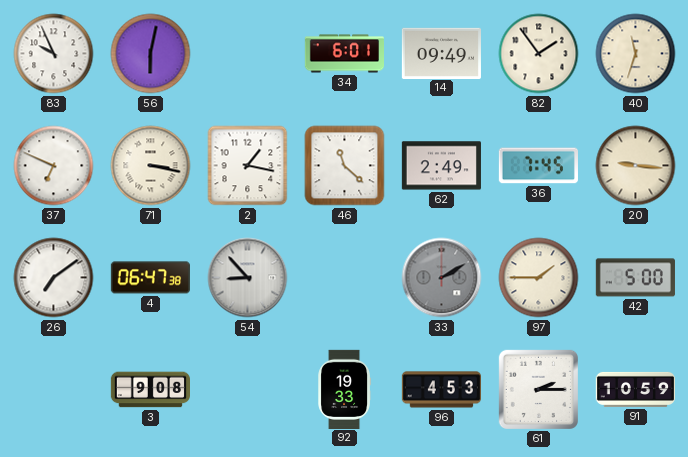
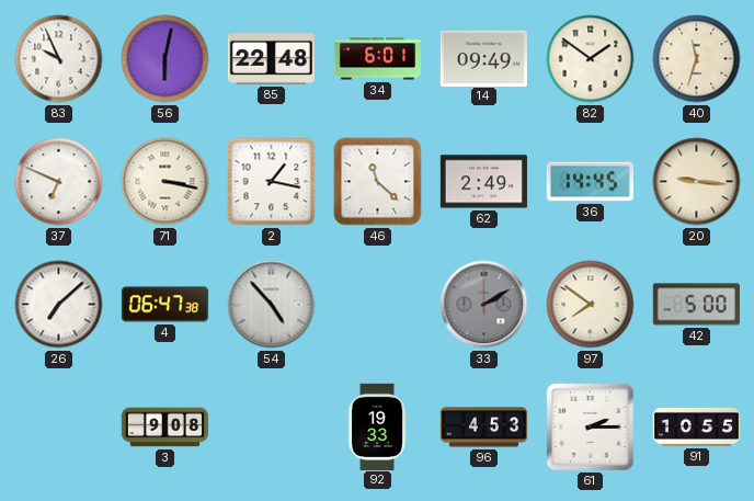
85: none -> 22:48 (271, 59)
82: 1:54 -> 1:51 (591, 59)
36: 7:45 -> 14:45 (590, 182)
26: 7:09 -> 7:08 (59, 305)
54: 8:53 -> 4:53 (272, 305)
97: 1:45 -> 7:51 (591, 305)
91: 10:59 -> 10:55 (696, 426)
